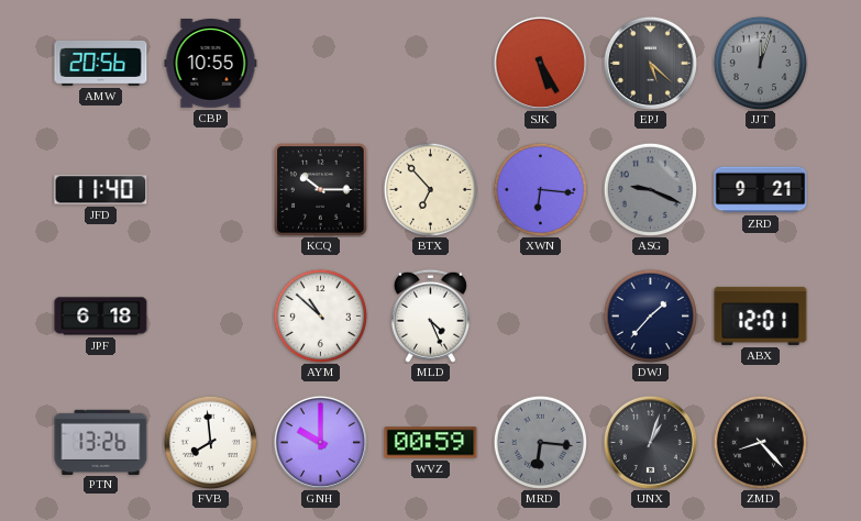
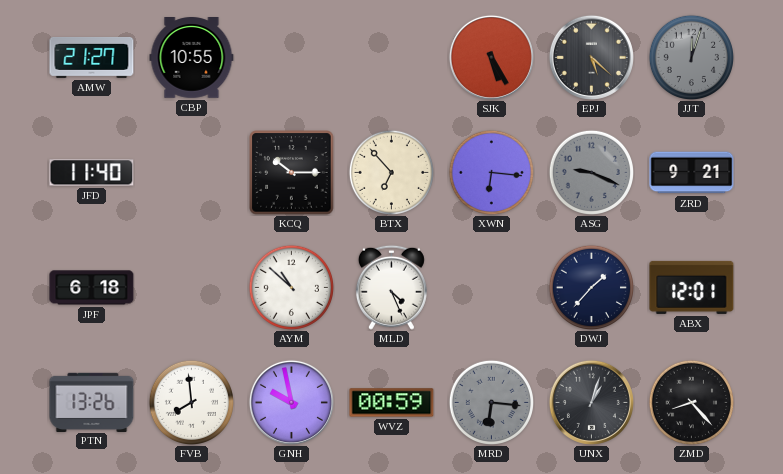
AMW: 20:56 -> 21:27 (92, 58)
GNH: 10:00 -> 9:58 (291, 402)
